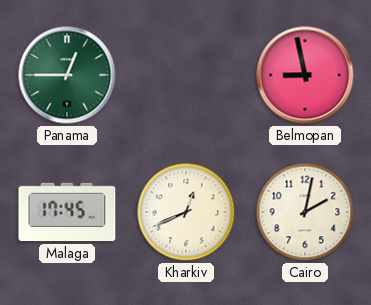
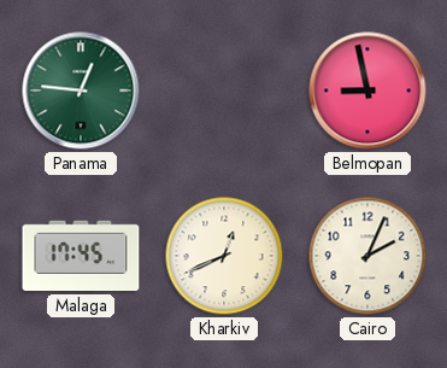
Panama: 12:45 -> 12:46 (81, 90)
Cairo: 2:02 -> 2:04 (367, 256)
